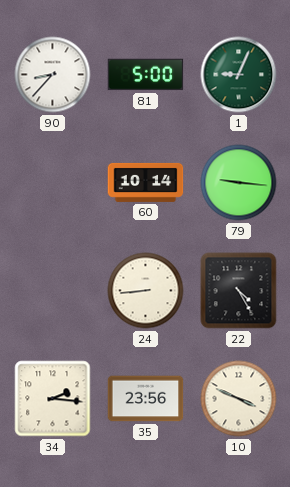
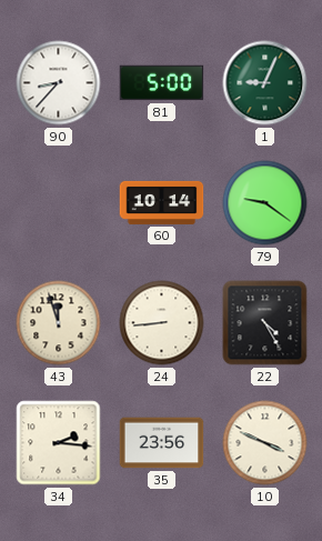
79: 9:16 -> 9:21 (265, 203)
43: none -> 11:57 (59, 323)
